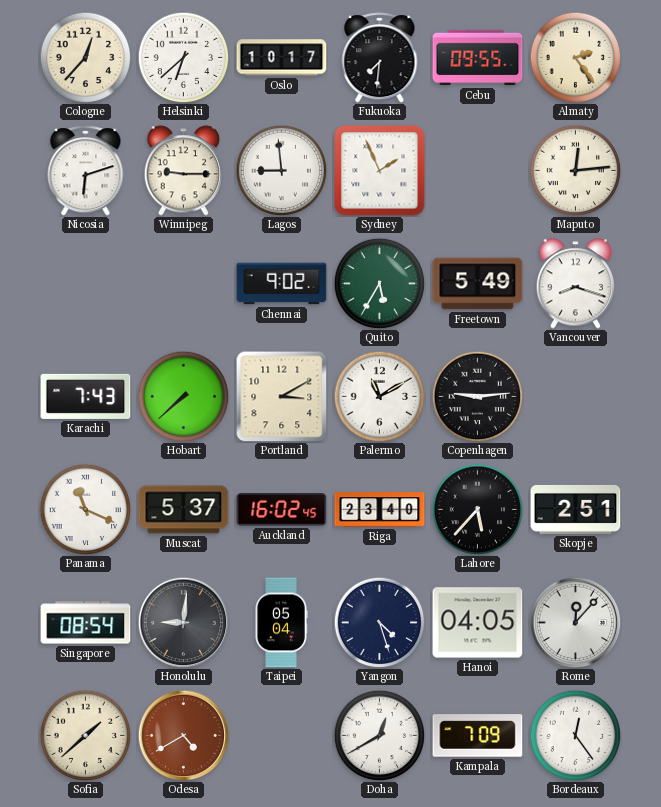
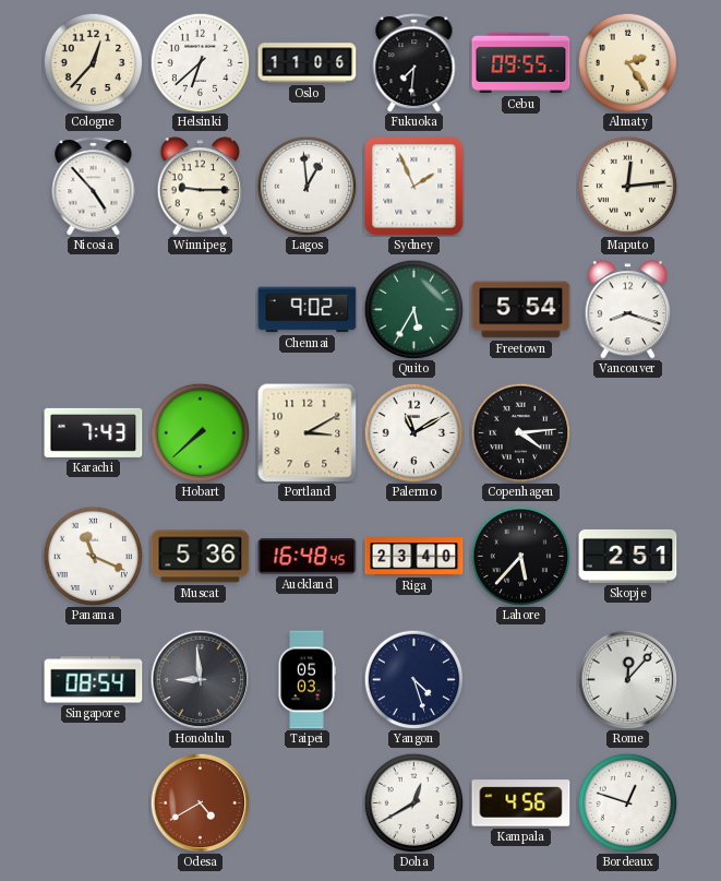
Oslo: 10:17 -> 11:06 (308, 63)
Nicosia: 6:12 -> 4:53 (94, 187)
Lagos: 8:59 -> 12:59 (307, 186)
Freetown: 5:49 -> 5:54 (521, 310)
Copenhagen: 9:14 -> 4:14 (520, 432)
Muscat: 5:37 -> 5:36 (201, 557)
Auckland: 16:02 -> 16:48 (308, 557)
Honolulu: 9:01 -> 8:59 (200, 679)
Taipei: 05:04 -> 05:03 (307, 680)
Hanoi: 04:05 -> none (478, 623)
Sofia: 1:38 -> none (85, 735)
Kampala: 7:09 -> 4:56 (521, 803)
Bordeaux: 12:24 -> 12:48 (627, 802)
